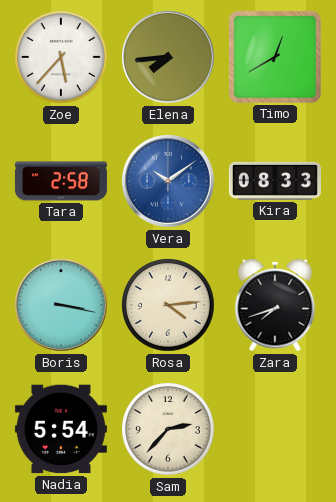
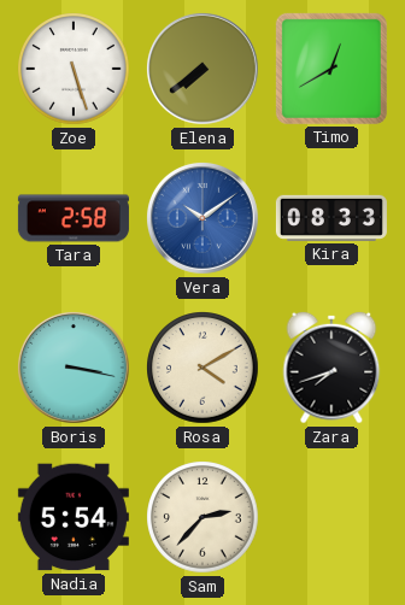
Zoe: 5:37 -> 5:27 (74, 69)
Elena: 7:44 -> 7:39 (202, 69)
Rosa: 4:14 -> 4:10 (202, 368)
